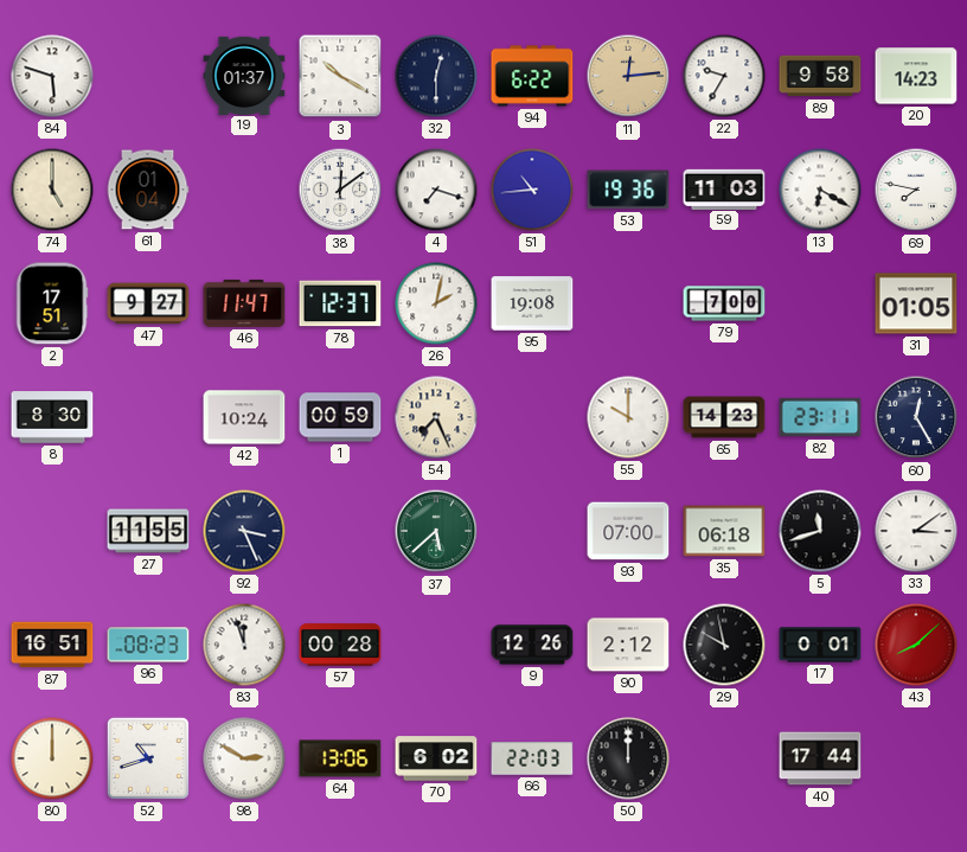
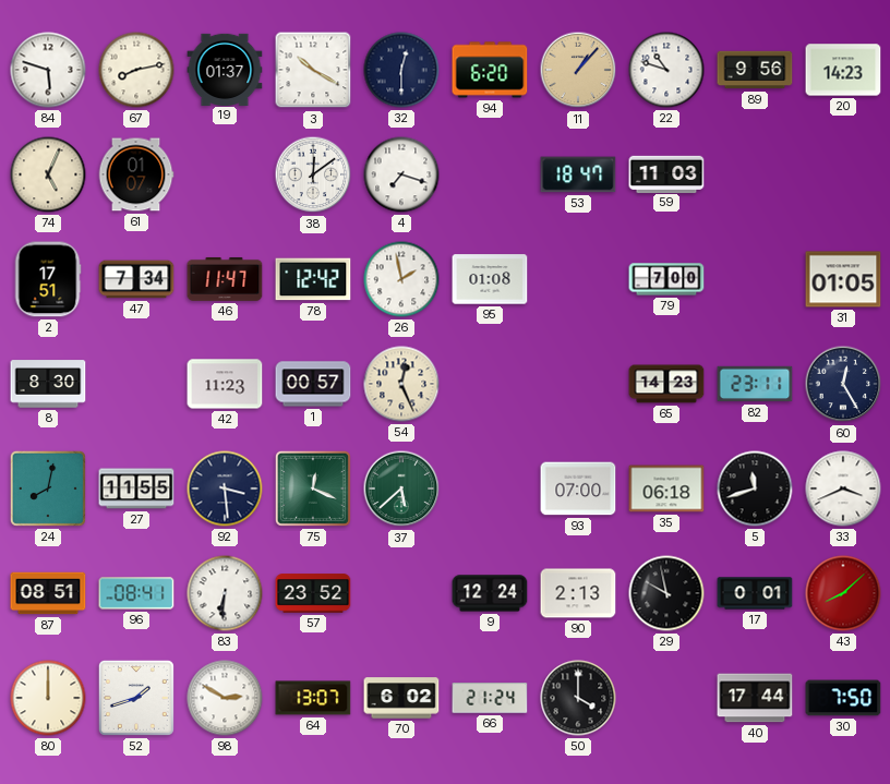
67: none -> 8:13 (136, 70)
94: 6:22 -> 6:20 (490, 70)
11: 12:14 -> 1:07 (578, 70)
22: 9:35 -> 10:48 (666, 70)
89: 9:58 -> 9:56 (755, 70)
74: 5:00 -> 5:04 (48, 174)
61: 01:04 -> 01:07 (136, 174)
51: 10:44 -> none (532, 190)
53: 19:36 -> 18:47 (578, 174)
13: 6:20 -> none (820, 190)
69: 7:47 -> none (916, 190)
47: 9:27 -> 7:34 (136, 279)
78: 12:37 -> 12:42 (313, 279)
26: 2:02 -> 1:58 (401, 279)
95: 19:08 -> 01:08 (490, 279)
42: 10:24 -> 11:23 (225, 384)
1: 00:59 -> 00:57 (313, 384)
54: 7:26 -> 12:26 (401, 384)
55: 10:00 -> none (628, 417)
24: none -> 8:02 (48, 489)
92: 3:26 -> 3:29 (225, 489)
75: none -> 12:19 (313, 489)
33: 3:09 -> 3:41 (843, 489)
87: 16:51 -> 08:51 (48, 593)
96: 08:23 -> 08:41 (136, 593)
83: 11:57 -> 6:31 (225, 593)
57: 00:28 -> 23:52 (313, 593)
9: 12:26 -> 12:24 (490, 593)
90: 2:12 -> 2:13 (578, 593)
52: 10:42 -> 1:42 (136, 698)
64: 13:06 -> 13:07 (313, 698)
66: 22:03 -> 21:24 (490, 699)
50: 12:00 -> 4:00 (578, 698)
30: none -> 7:50 (843, 698)
